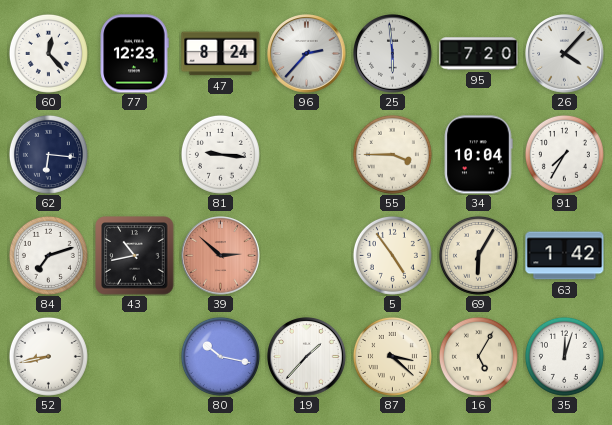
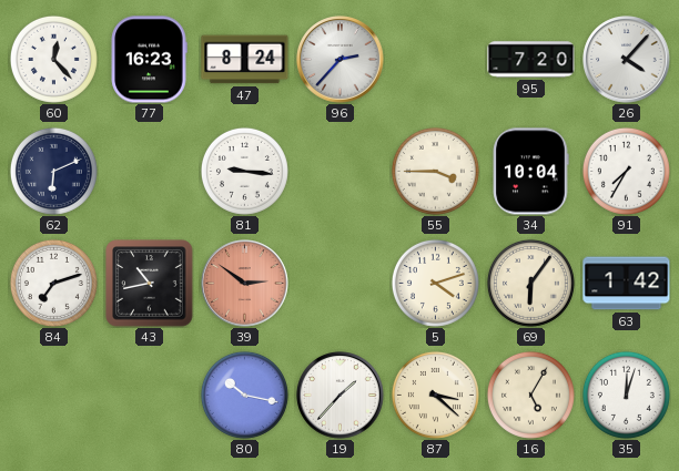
77: 12:23 -> 16:23 (149, 60)
25: 5:59 -> none (393, 54)
62: 6:16 -> 6:11 (53, 171)
39: 2:52 -> 2:51 (245, 284)
5: 4:54 -> 4:12 (435, 283)
69: 6:05 -> 6:06 (530, 283)
52: 8:43 -> none (48, 356)
